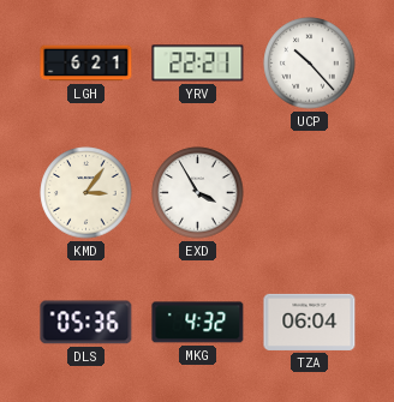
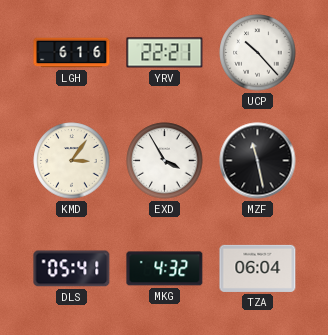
LGH: 6:21 -> 6:16 (72, 53)
MZF: none -> 11:28 (258, 161)
DLS: 05:36 -> 05:41 (72, 269)
